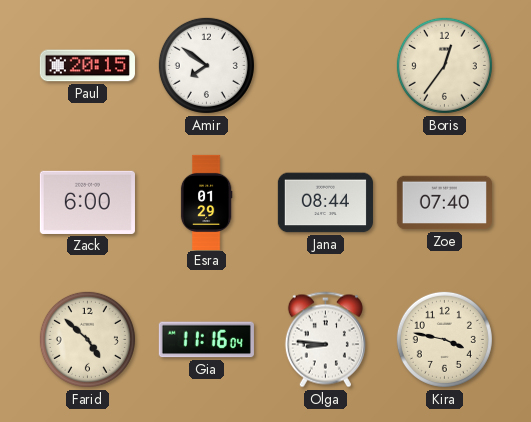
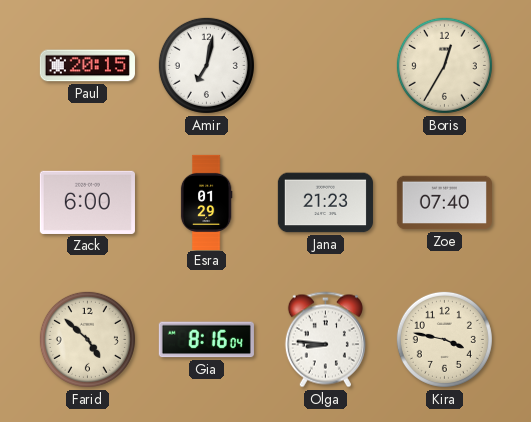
Amir: 7:51 -> 7:02 (206, 65)
Boris: 12:36 -> 12:35 (444, 65)
Jana: 08:44 -> 21:23 (325, 203)
Gia: 11:16 -> 8:16 (206, 340)
